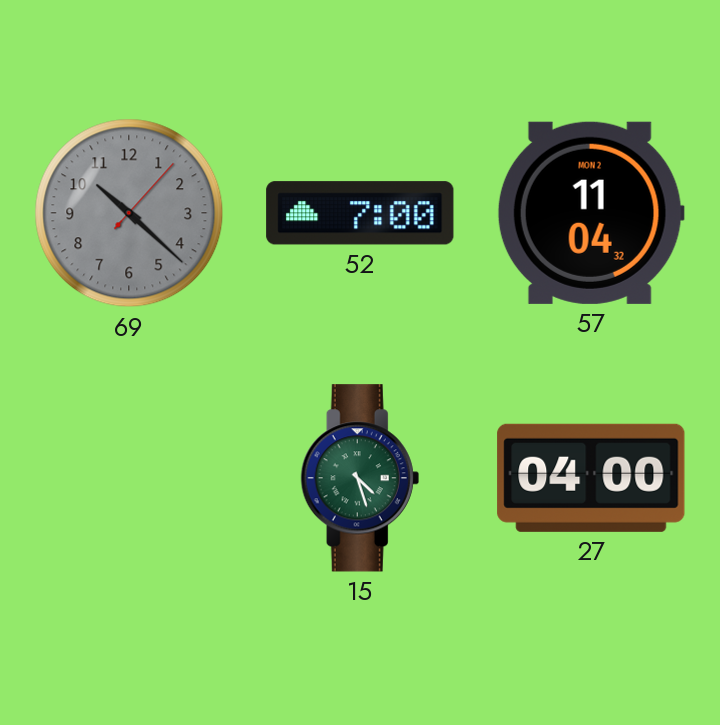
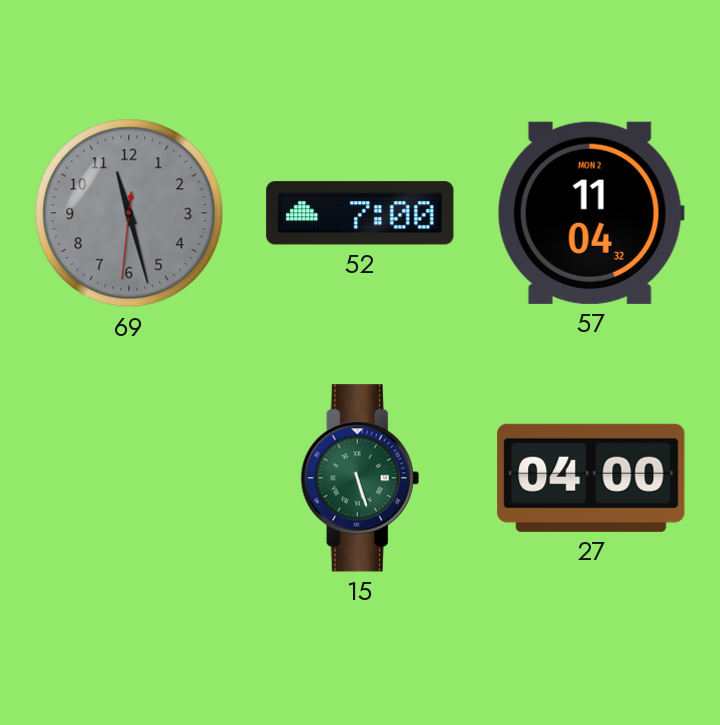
69: 10:22 -> 11:27 (129, 213)
15: 4:27 -> 5:27 (360, 478)
